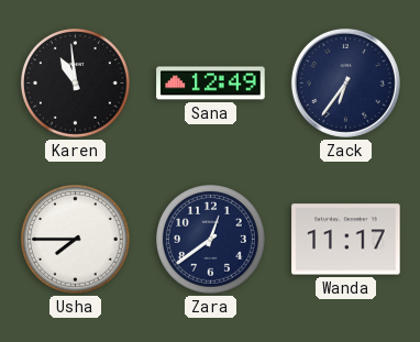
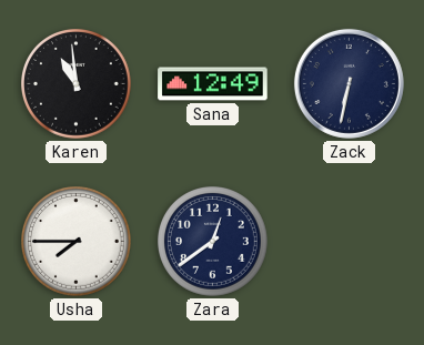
Zack: 6:36 -> 6:32 (349, 83)
Wanda: 11:17 -> none (346, 240)
